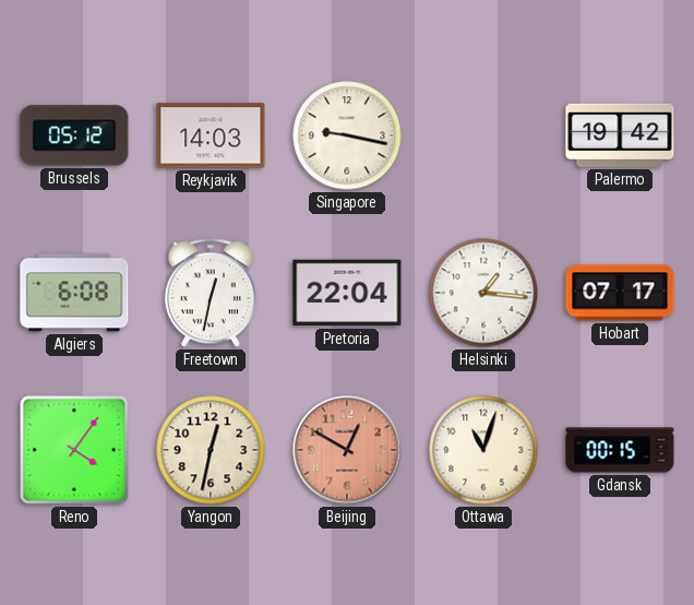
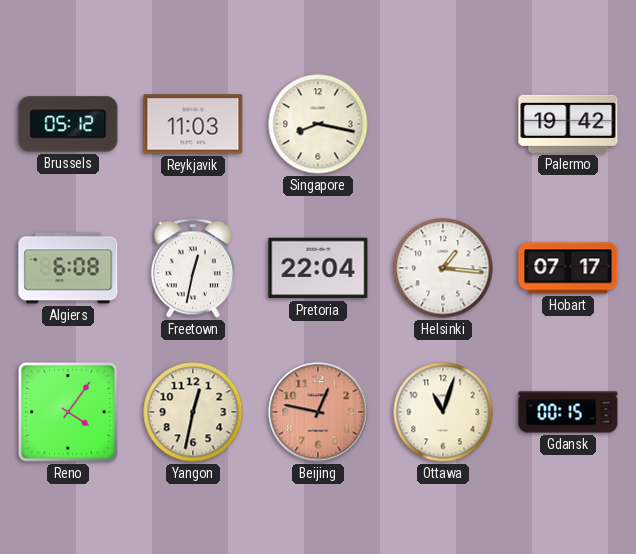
Reykjavik: 14:03 -> 11:03 (193, 124)
Singapore: 9:17 -> 8:17 (318, 124)
Beijing: 12:50 -> 12:47 (318, 412)
